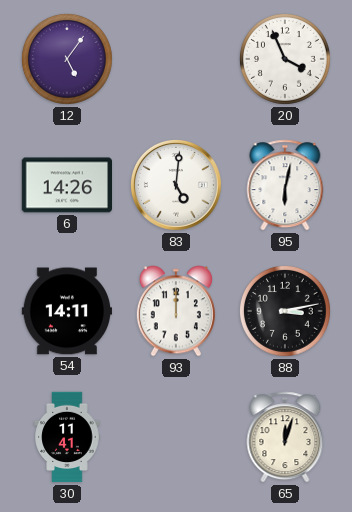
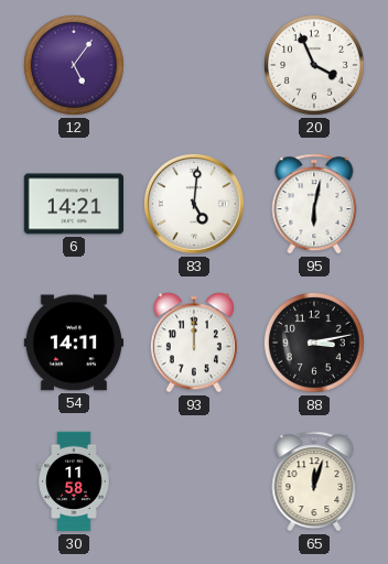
6: 14:26 -> 14:21 (73, 204)
30: 11:41 -> 11:58 (74, 481)
